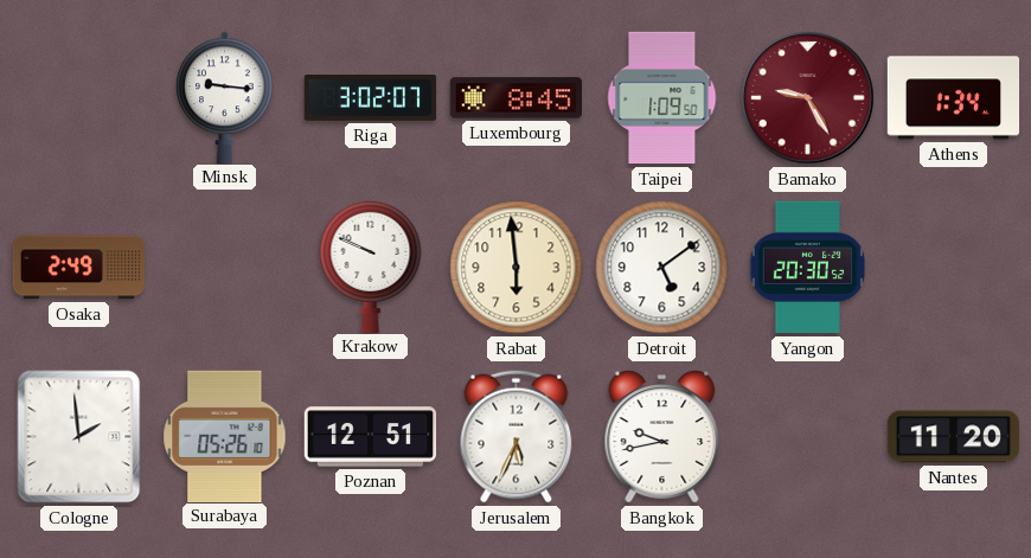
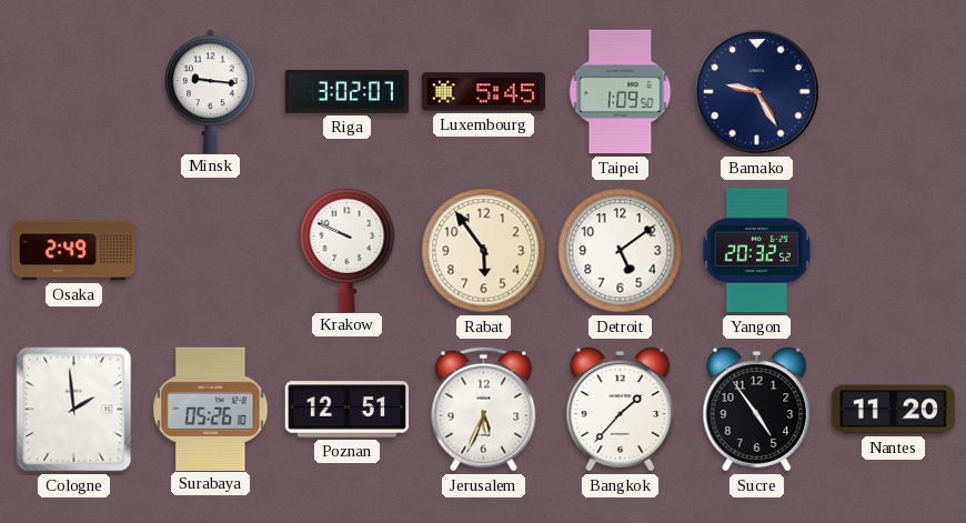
Luxembourg: 8:45 -> 5:45 (483, 92)
Bamako dial: burgundy -> navy (757, 92)
Athens: 1:34 -> none (954, 98)
Rabat: 5:59 -> 5:54 (484, 251)
Yangon: 20:30 -> 20:32 (757, 251)
Bangkok: 9:43 -> 1:37 (621, 410)
Sucre: none -> 4:54 (757, 410)
